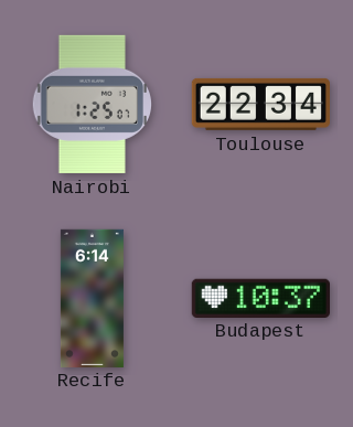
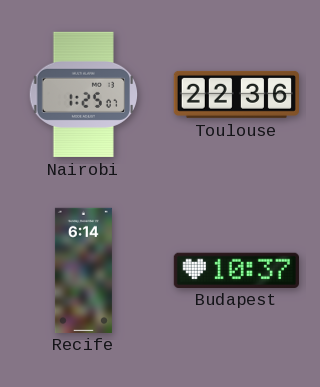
Toulouse: 22:34 -> 22:36 (236, 94)
